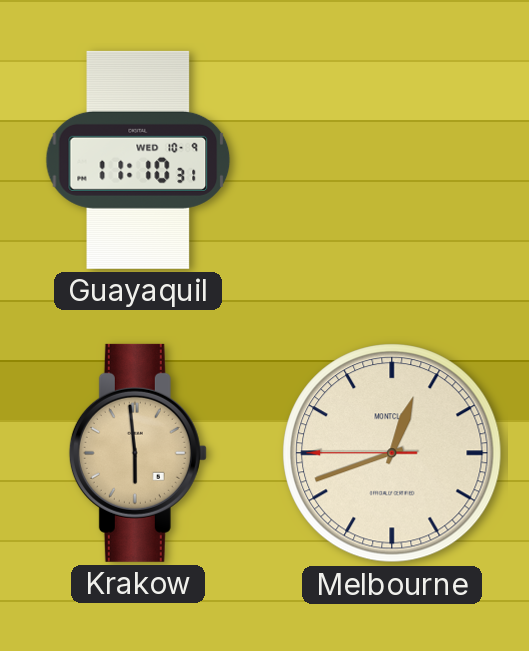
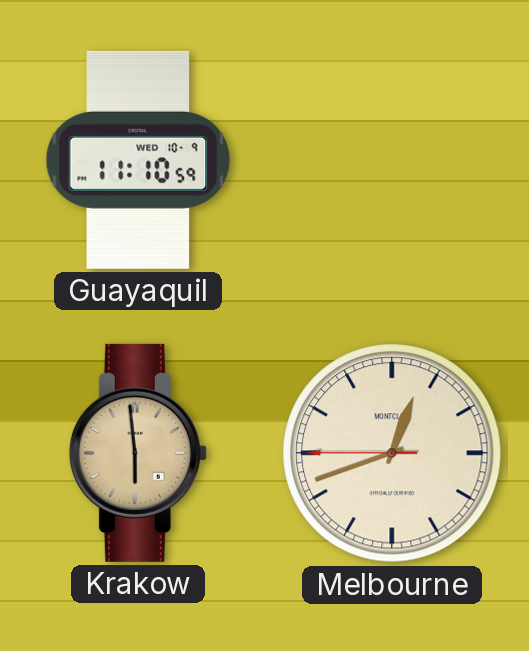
Guayaquil: 11:10:31 -> 11:10:59 (138, 160)
